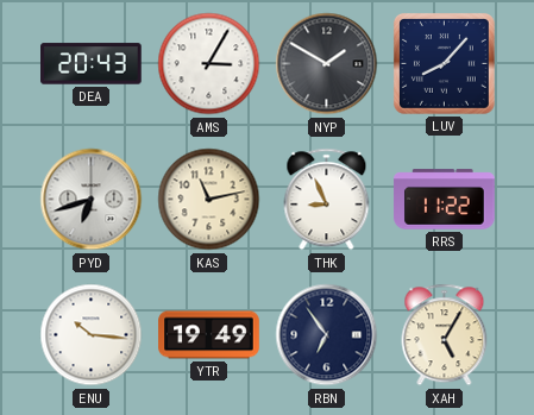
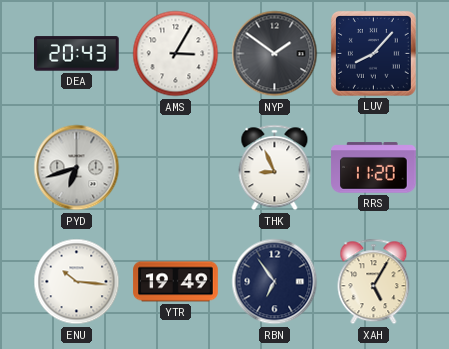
NYP: 1:50 -> 1:51 (275, 54)
KAS: 11:13 -> none (209, 200)
RRS: 11:22 -> 11:20 (374, 168)
